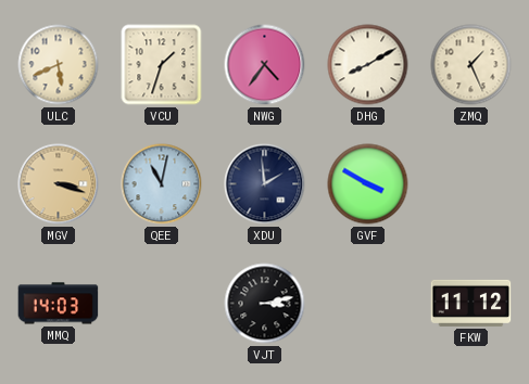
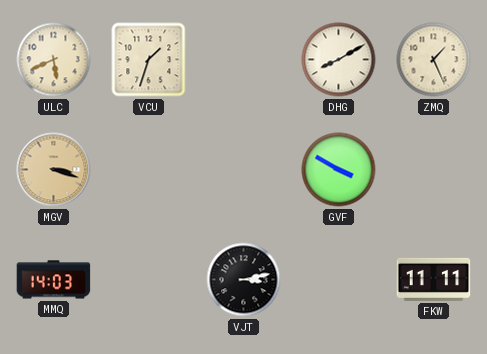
NWG: 4:36 -> none (265, 65)
QEE: 11:02 -> none (162, 184)
XDU: 1:59 -> none (265, 184)
FKW: 11:12 -> 11:11 (434, 279)
